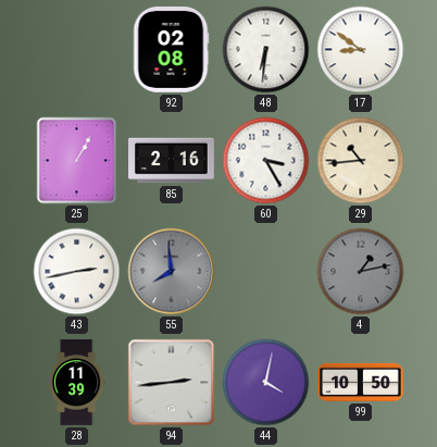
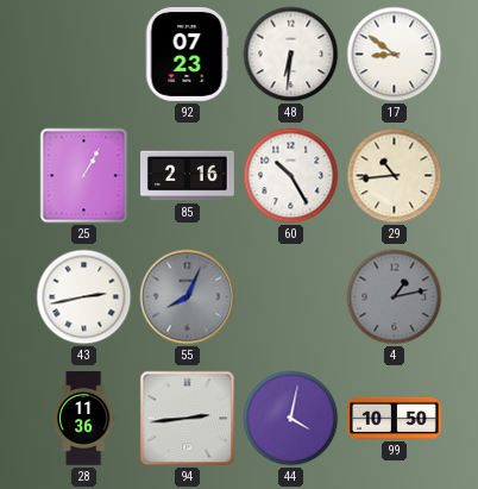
92: 02:08 -> 07:23 (187, 55)
60: 3:25 -> 10:25 (291, 176)
55: 7:59 -> 8:04 (188, 297)
28: 11:39 -> 11:36 (83, 419)
